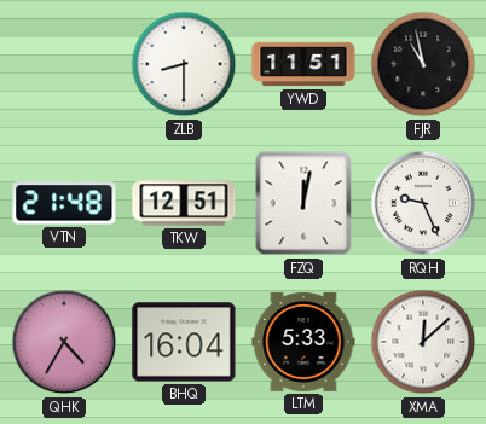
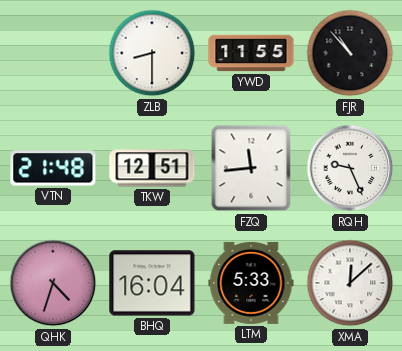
YWD: 11:51 -> 11:55 (251, 53)
FJR: 10:58 -> 10:53 (350, 53)
FZQ: 12:02 -> 11:44 (251, 168)
QHK: 4:35 -> 4:33 (53, 283)
